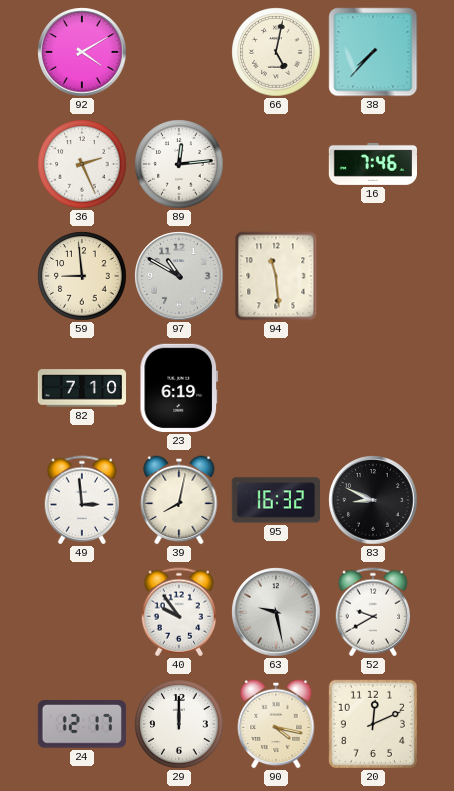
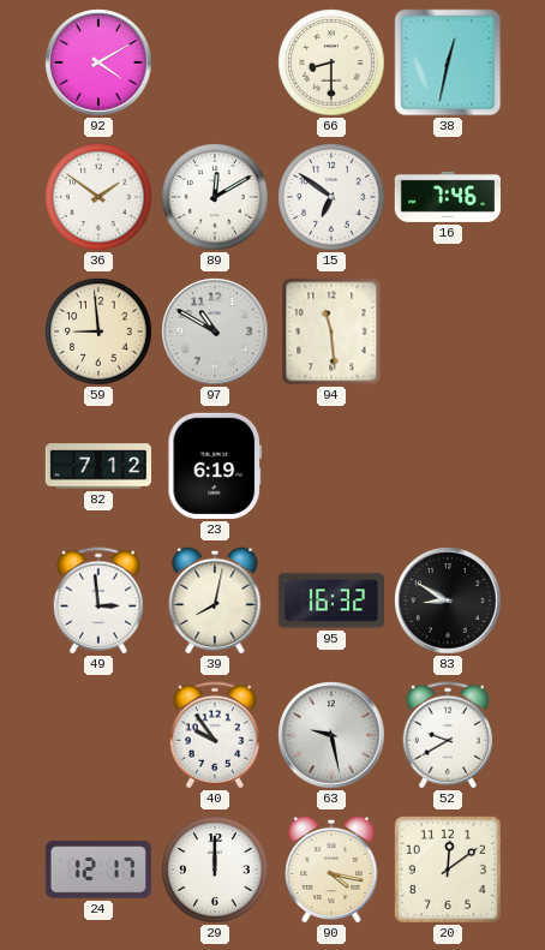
66: 5:02 -> 8:30 (331, 62)
38: 7:37 -> 12:32 (448, 62)
36: 2:26 -> 1:51 (98, 197)
89: 12:14 -> 12:10 (215, 197)
15: none -> 6:51 (331, 197)
82: 7:10 -> 7:12 (97, 466)
83: 8:49 -> 8:50 (448, 601)
20: 12:11 -> 12:09 (448, 870)
